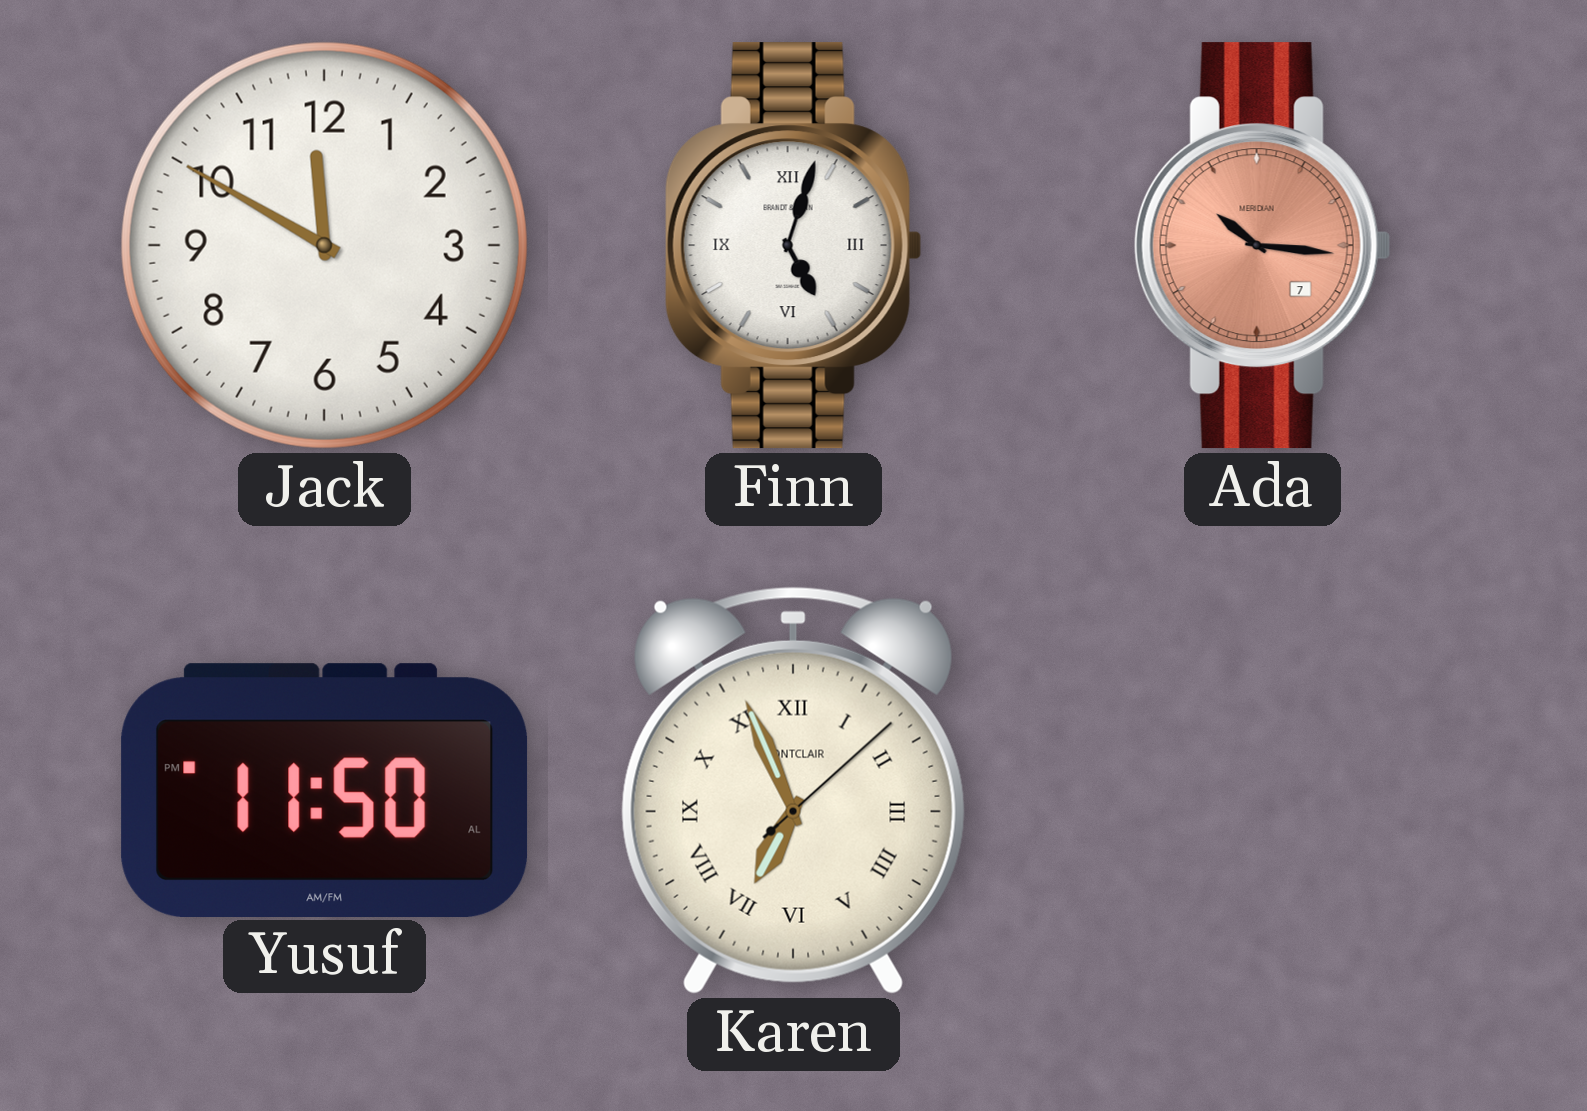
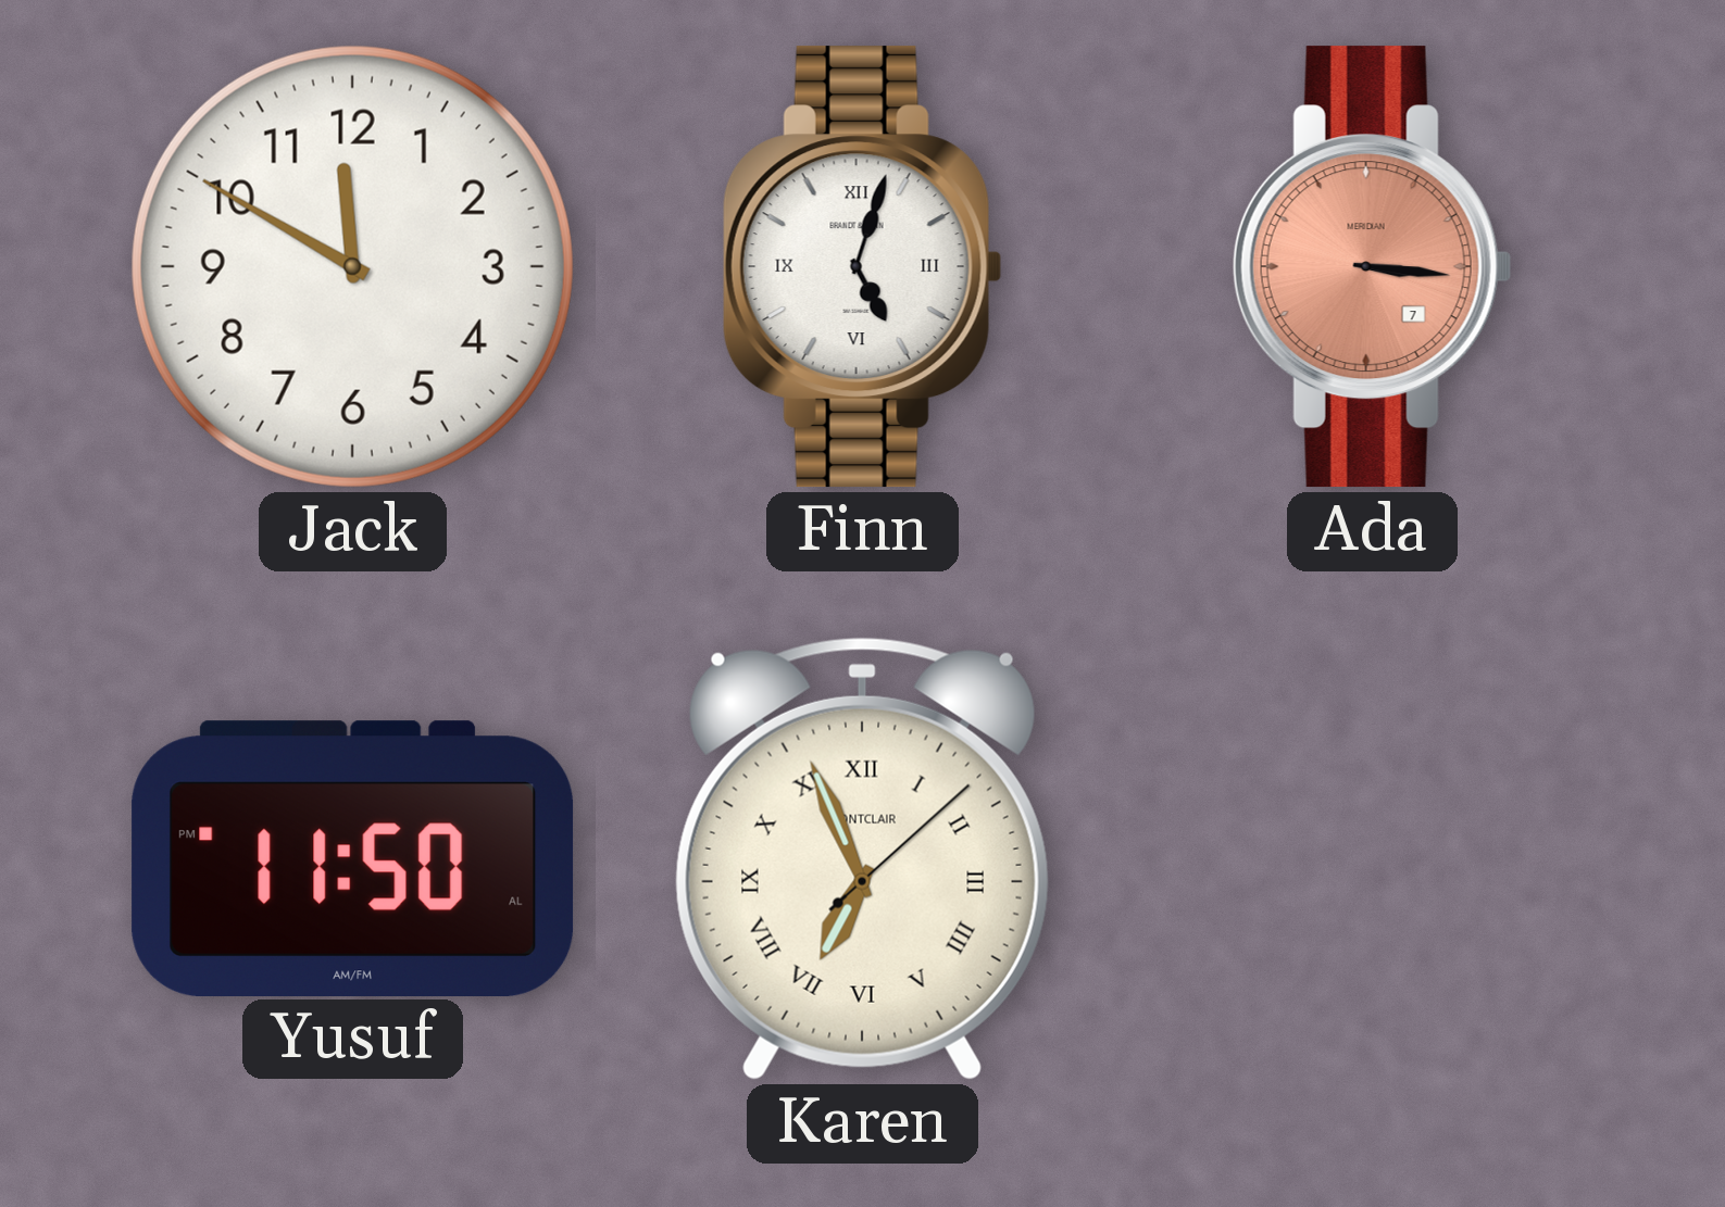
Ada: 10:16 -> 3:16 (1372, 267)
